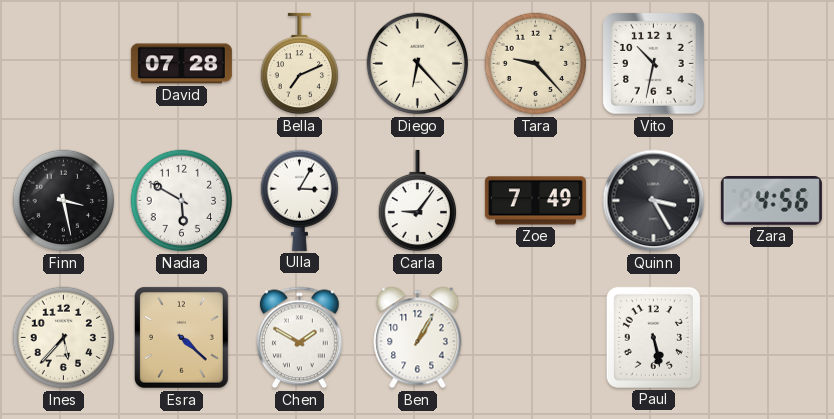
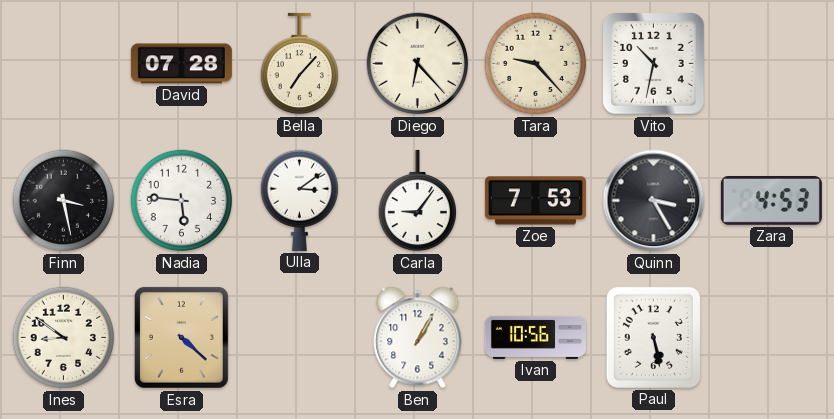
Bella: 7:11 -> 7:07 (299, 64)
Nadia: 5:50 -> 5:46 (182, 201)
Ulla: 3:05 -> 3:09 (299, 200)
Zoe: 7:49 -> 7:53 (535, 201)
Zara: 4:56 -> 4:53 (771, 201)
Ines: 5:37 -> 8:51 (64, 338)
Chen: 1:50 -> none (300, 338)
Ivan: none -> 10:56 (535, 337)
